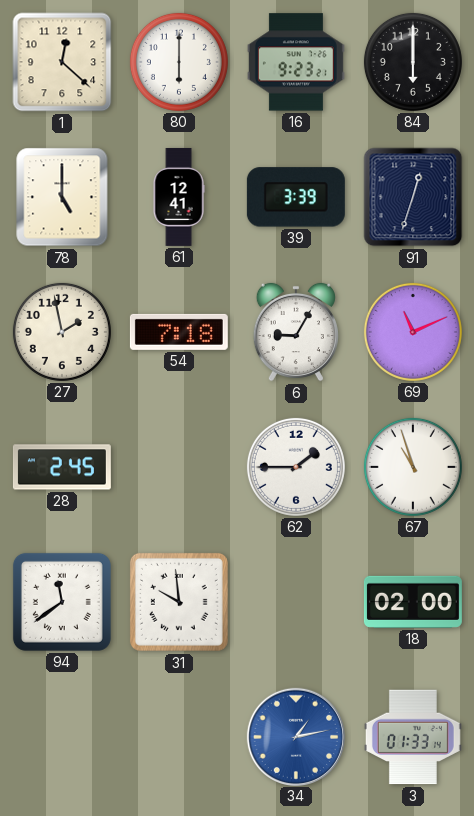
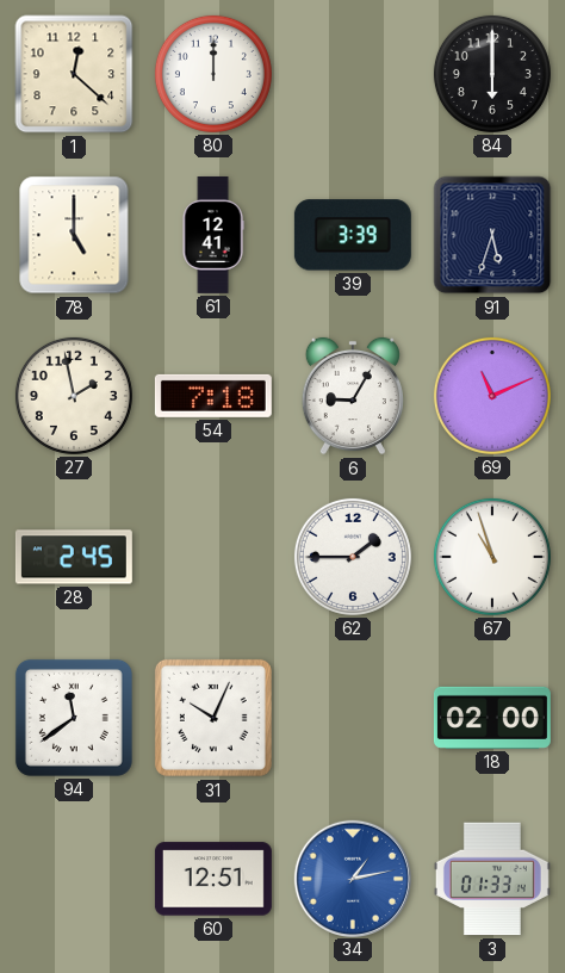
80: 6:00 -> 12:00 (213, 74)
16: 9:23 -> none (296, 62)
91: 12:33 -> 5:33 (492, 235)
31: 9:59 -> 10:04 (213, 718)
60: none -> 12:51 (213, 879)
